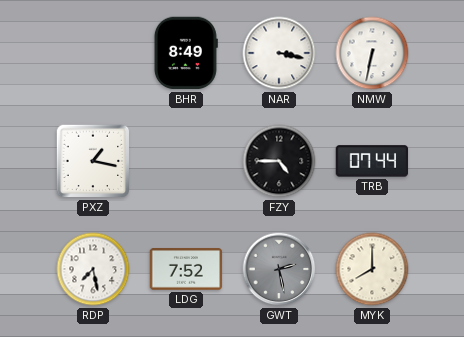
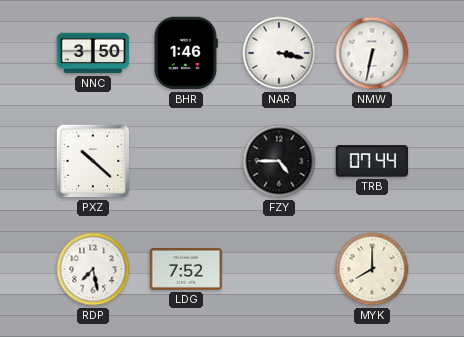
NNC: none -> 3:50 (93, 53)
BHR: 8:49 -> 1:46 (185, 53)
PXZ: 1:17 -> 10:22 (93, 161)
GWT: 2:28 -> none (279, 269)
